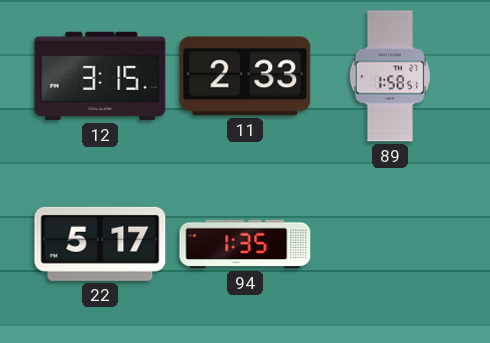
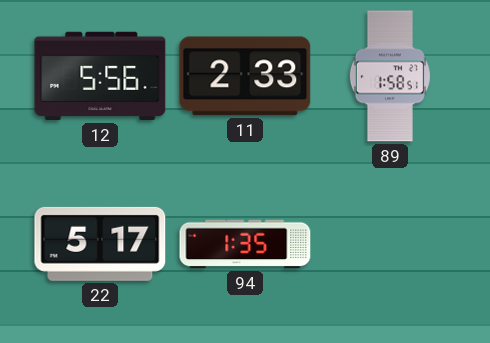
12: 3:15 -> 5:56 (100, 76)
